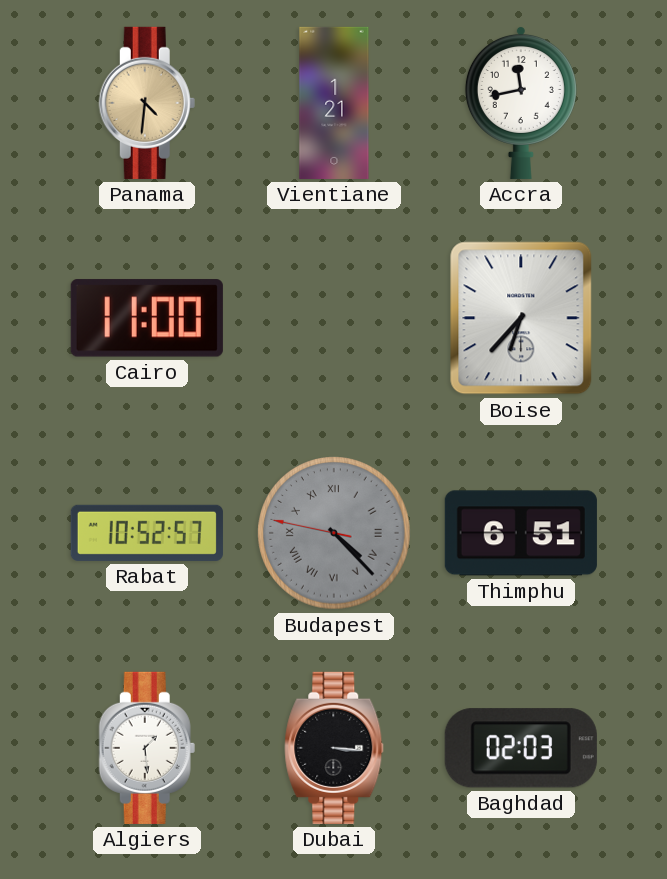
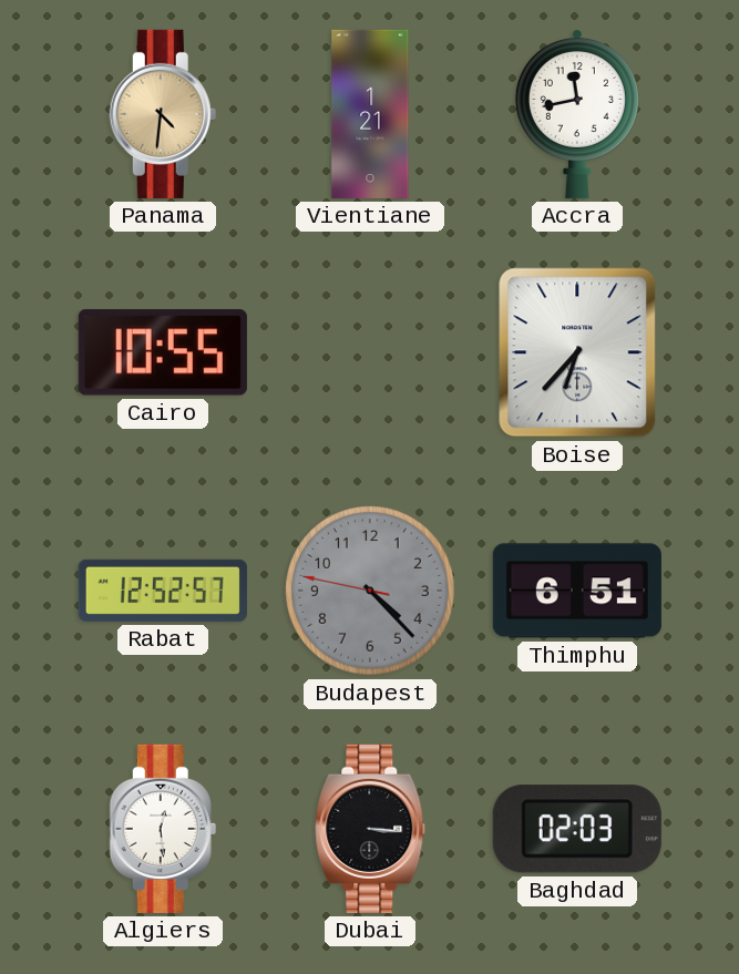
Cairo: 11:00 -> 10:55 (163, 352)
Rabat: 10:52 -> 12:52 (163, 591)
Budapest numerals: Roman -> Arabic (370, 591)
Algiers: 1:29 -> 12:29 (163, 829)
